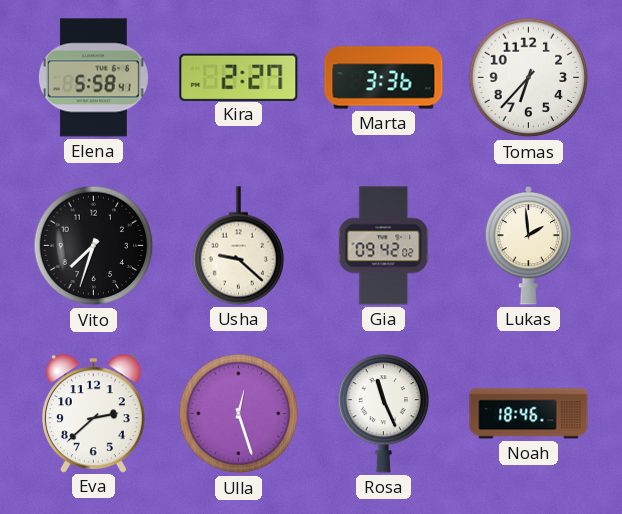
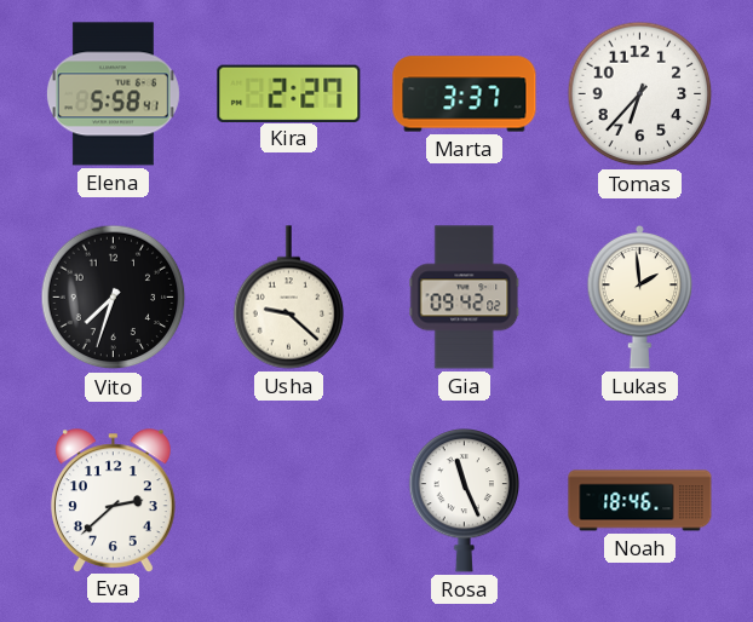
Marta: 3:36 -> 3:37 (465, 94)
Ulla: 12:27 -> none (239, 414)
